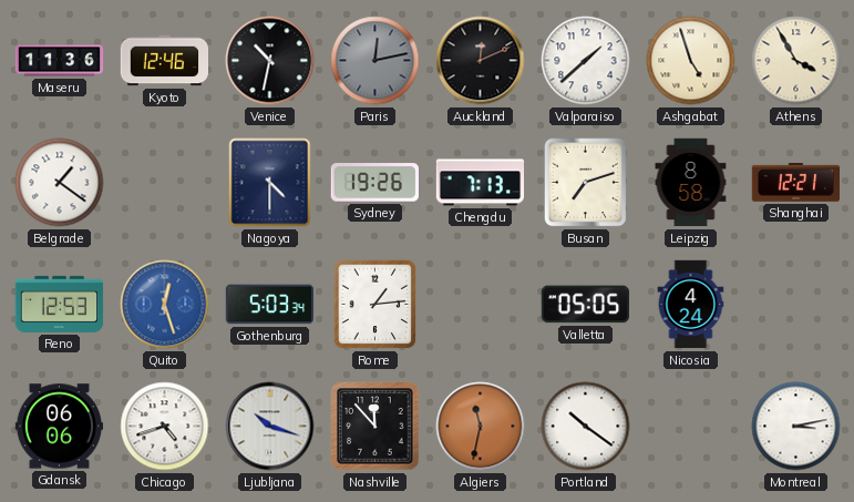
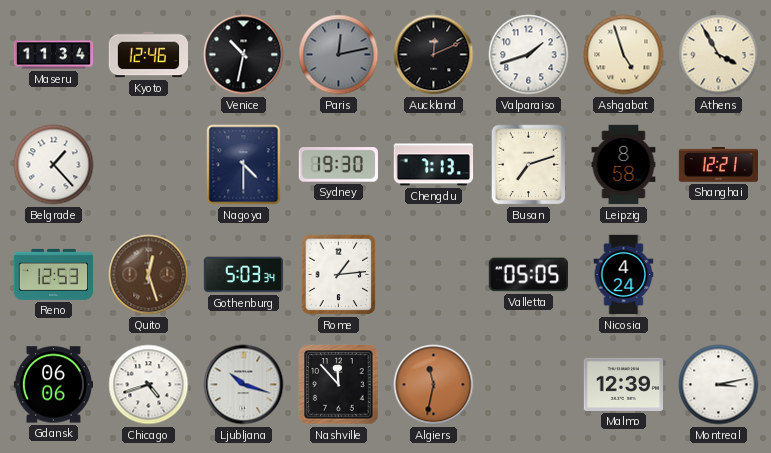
Maseru: 11:36 -> 11:34 (54, 55)
Valparaiso: 1:38 -> 1:42 (529, 55)
Belgrade: 1:21 -> 1:23 (54, 165)
Sydney: 19:26 -> 19:30 (338, 165)
Quito dial: blue -> brown (149, 275)
Portland: 10:21 -> none (586, 427)
Malmo: none -> 12:39 (623, 384)
